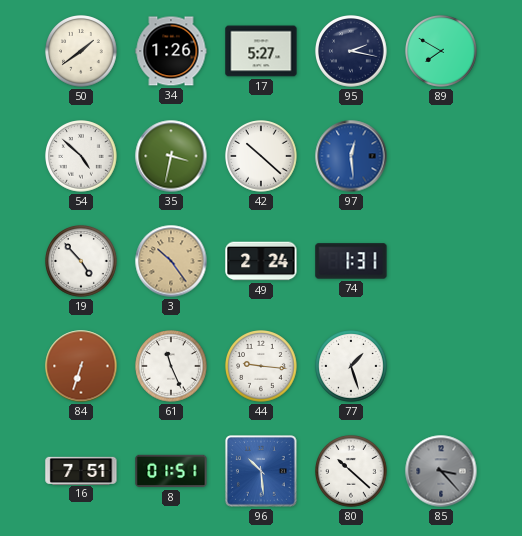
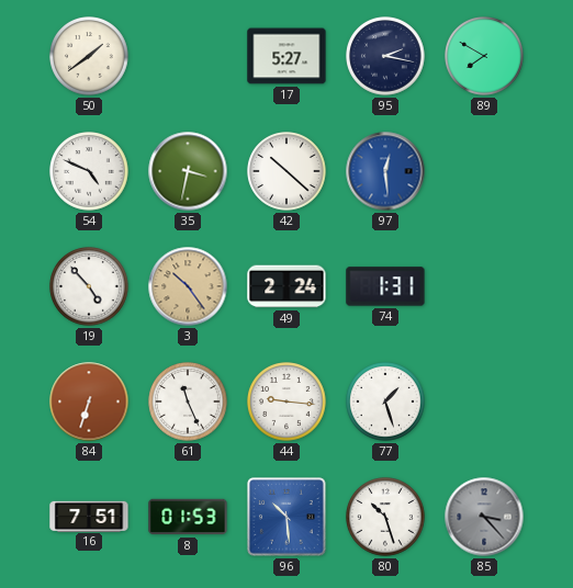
34: 1:26 -> none (171, 51)
54: 4:52 -> 4:49 (89, 171)
8: 01:51 -> 01:53 (188, 517)
80: 10:22 -> 10:27 (385, 517)
